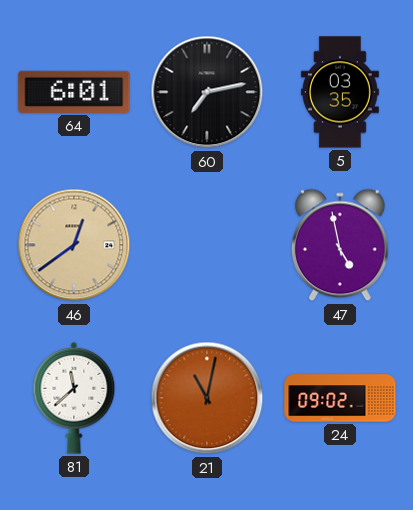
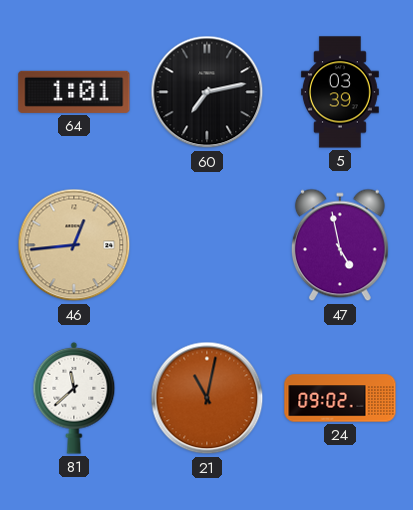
64: 6:01 -> 1:01 (74, 92)
5: 03:35 -> 03:39 (340, 92)
46: 12:39 -> 12:44 (74, 245)
